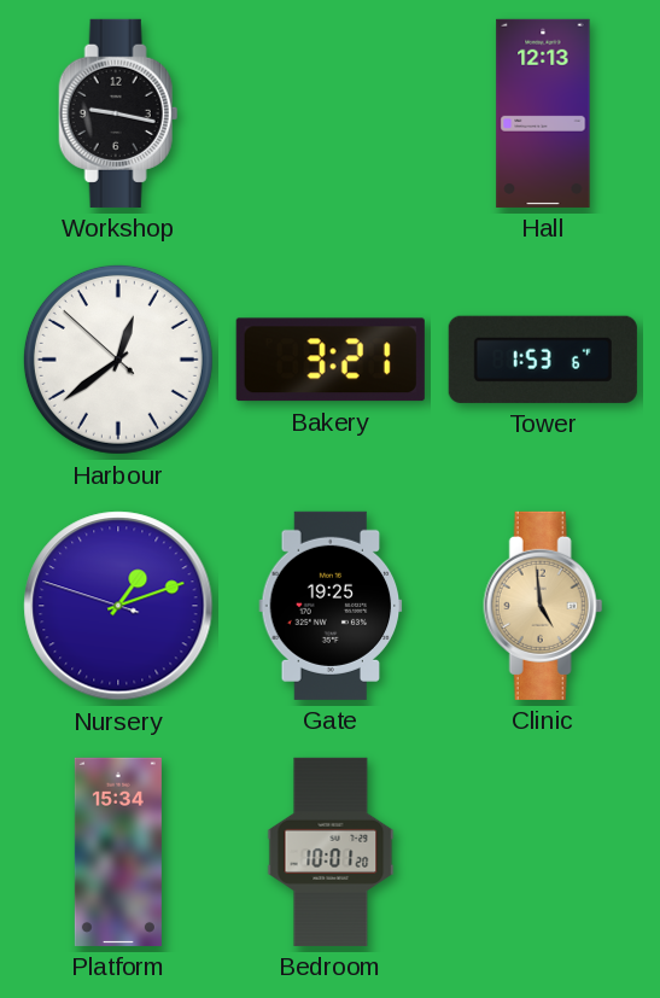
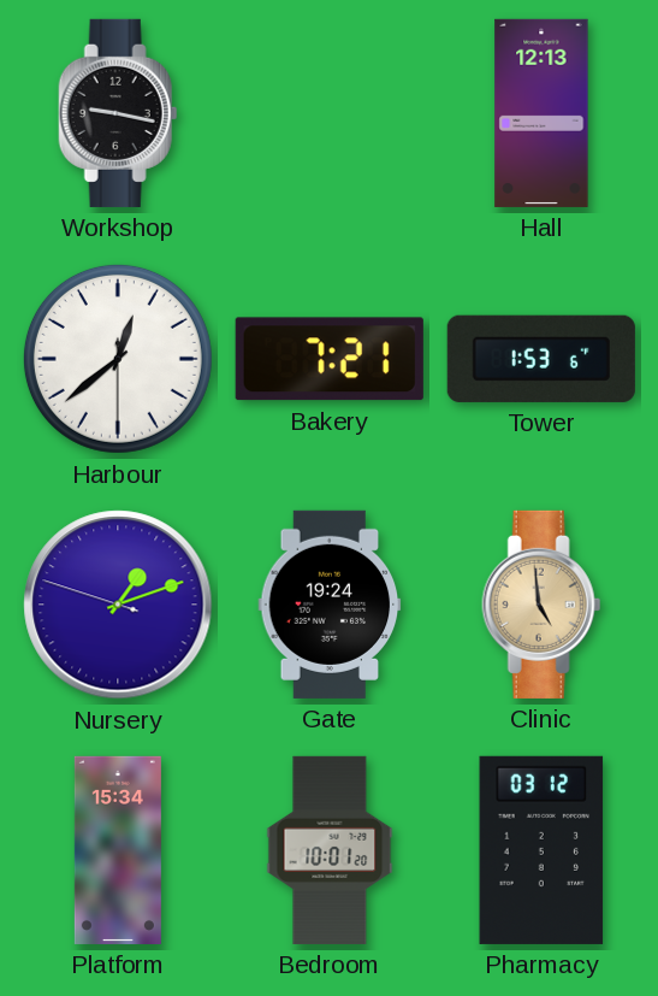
Harbour: 12:38:52 -> 12:38:30 (118, 359)
Bakery: 3:21 -> 7:21 (330, 359)
Gate: 19:25 -> 19:24 (330, 605)
Pharmacy: none -> 03:12 (541, 850)
